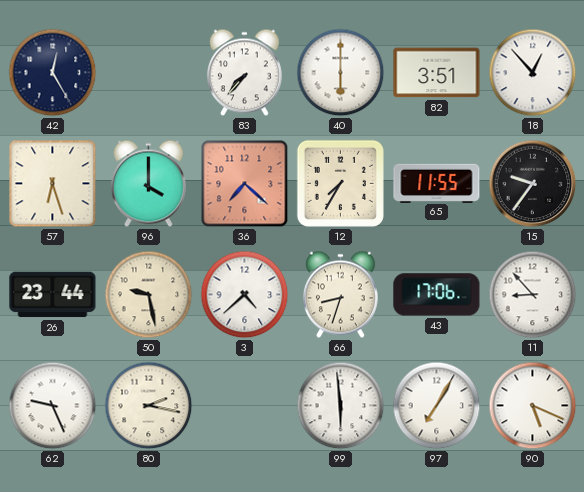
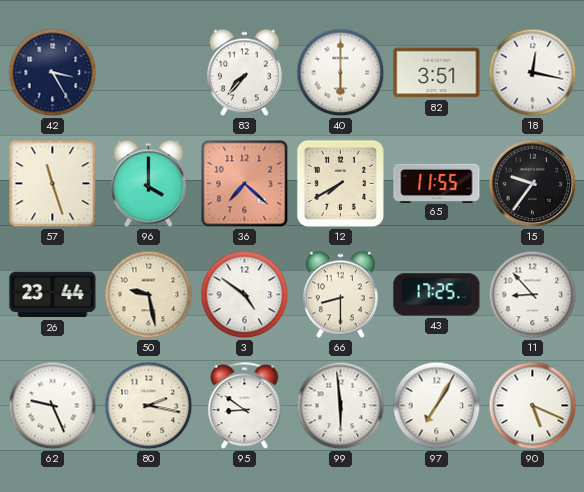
42: 12:25 -> 3:25 (53, 73)
18: 12:53 -> 12:17 (533, 73)
57: 6:27 -> 11:27 (53, 184)
12: 7:35 -> 7:40 (340, 183)
3: 4:38 -> 4:51 (245, 295)
66: 8:33 -> 8:30 (340, 295)
43: 17:06 -> 17:25 (437, 295)
95: none -> 8:51 (245, 406)
